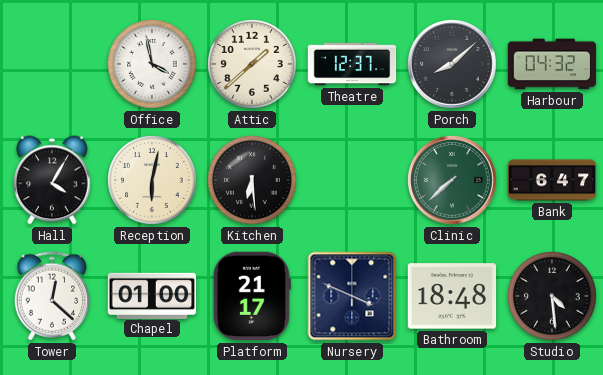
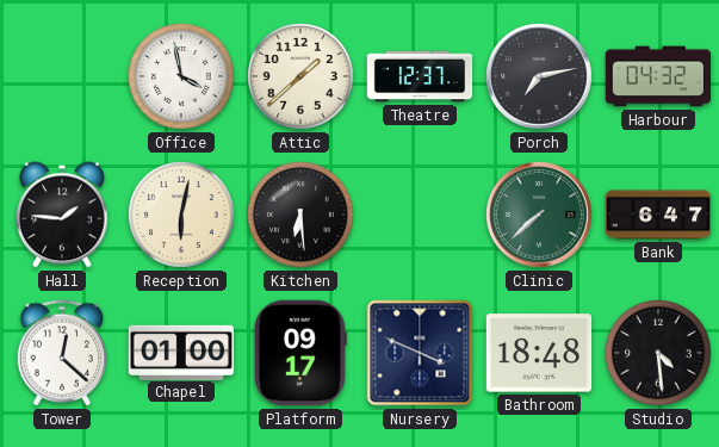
Porch: 8:08 -> 7:13 (539, 76)
Hall: 4:05 -> 1:46 (62, 215)
Platform: 21:17 -> 09:17 (300, 353)
